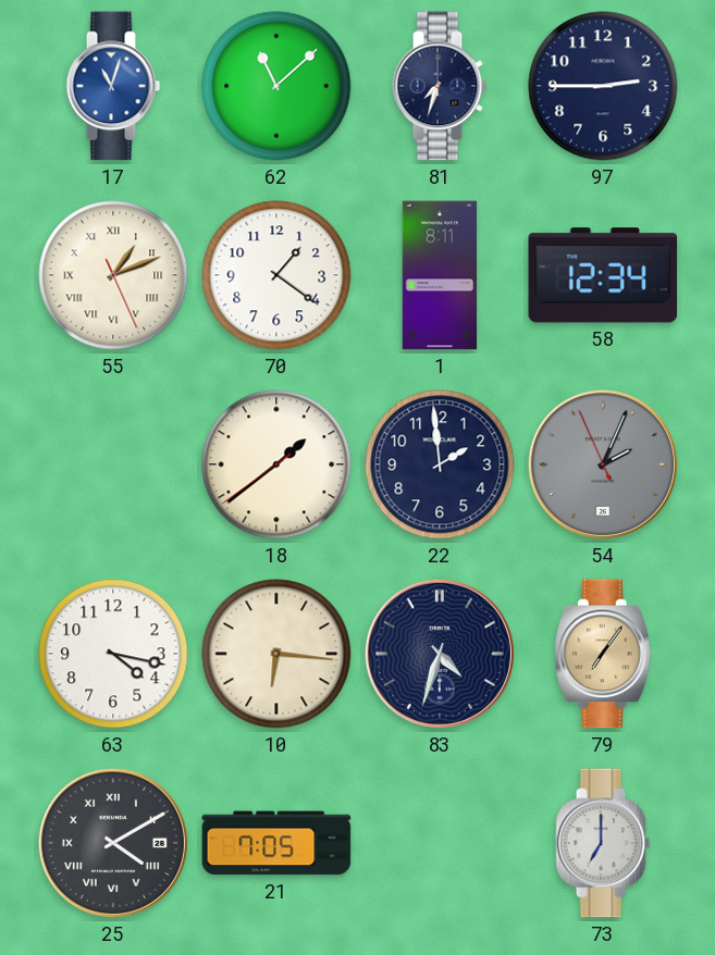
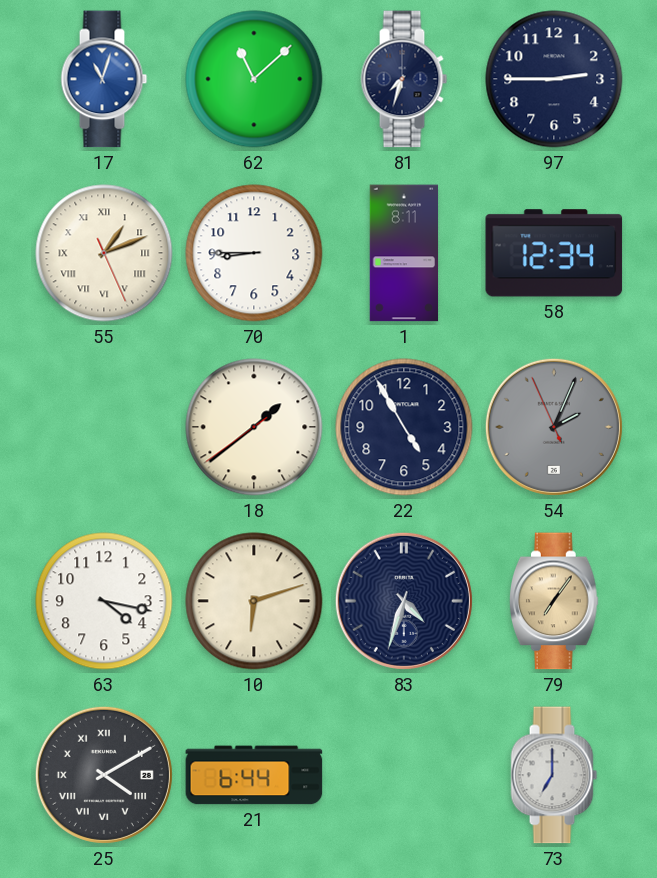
70: 1:21 -> 8:45 (254, 253)
22: 1:59 -> 4:55 (404, 427)
10: 6:16 -> 6:12 (254, 601)
21: 7:05 -> 6:44 (254, 775)
